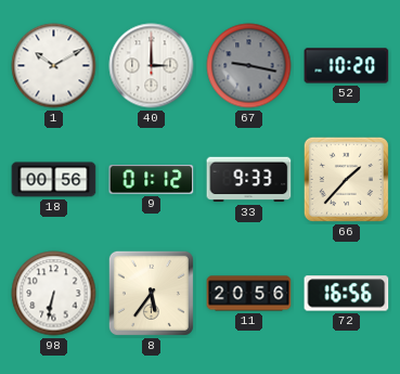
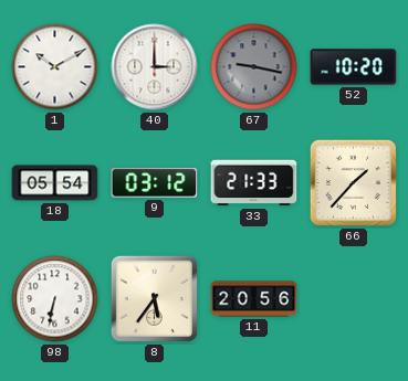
18: 00:56 -> 05:54 (55, 183)
9: 01:12 -> 03:12 (155, 183)
33: 9:33 -> 21:33 (254, 183)
72: 16:56 -> none (347, 294)
